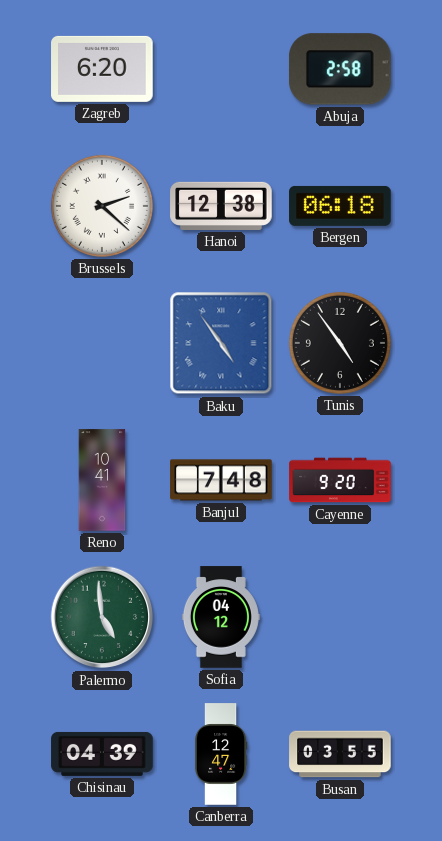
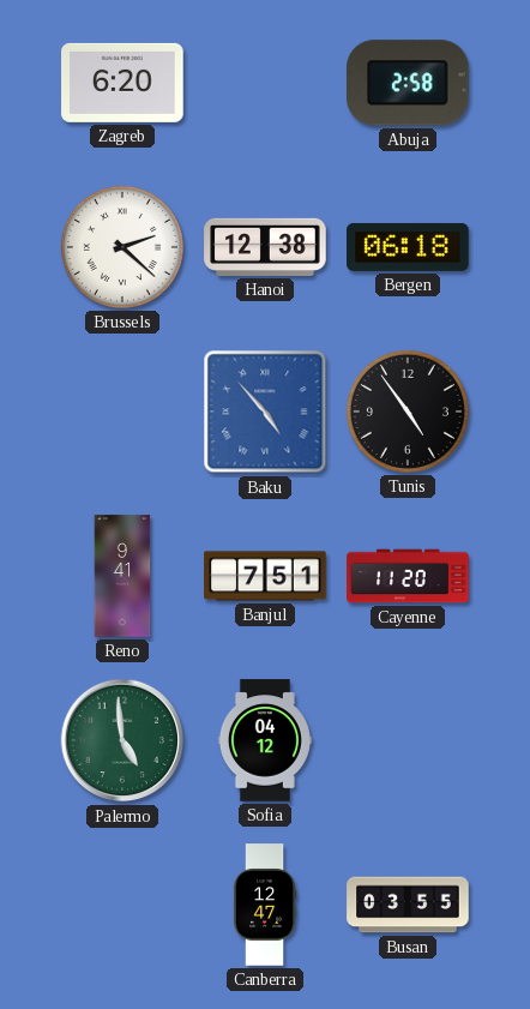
Baku: 4:54 -> 4:53 (265, 412)
Reno: 10:41 -> 9:41 (122, 576)
Banjul: 7:48 -> 7:51 (265, 576)
Cayenne: 9:20 -> 11:20 (408, 576)
Chisinau: 04:39 -> none (102, 754)
